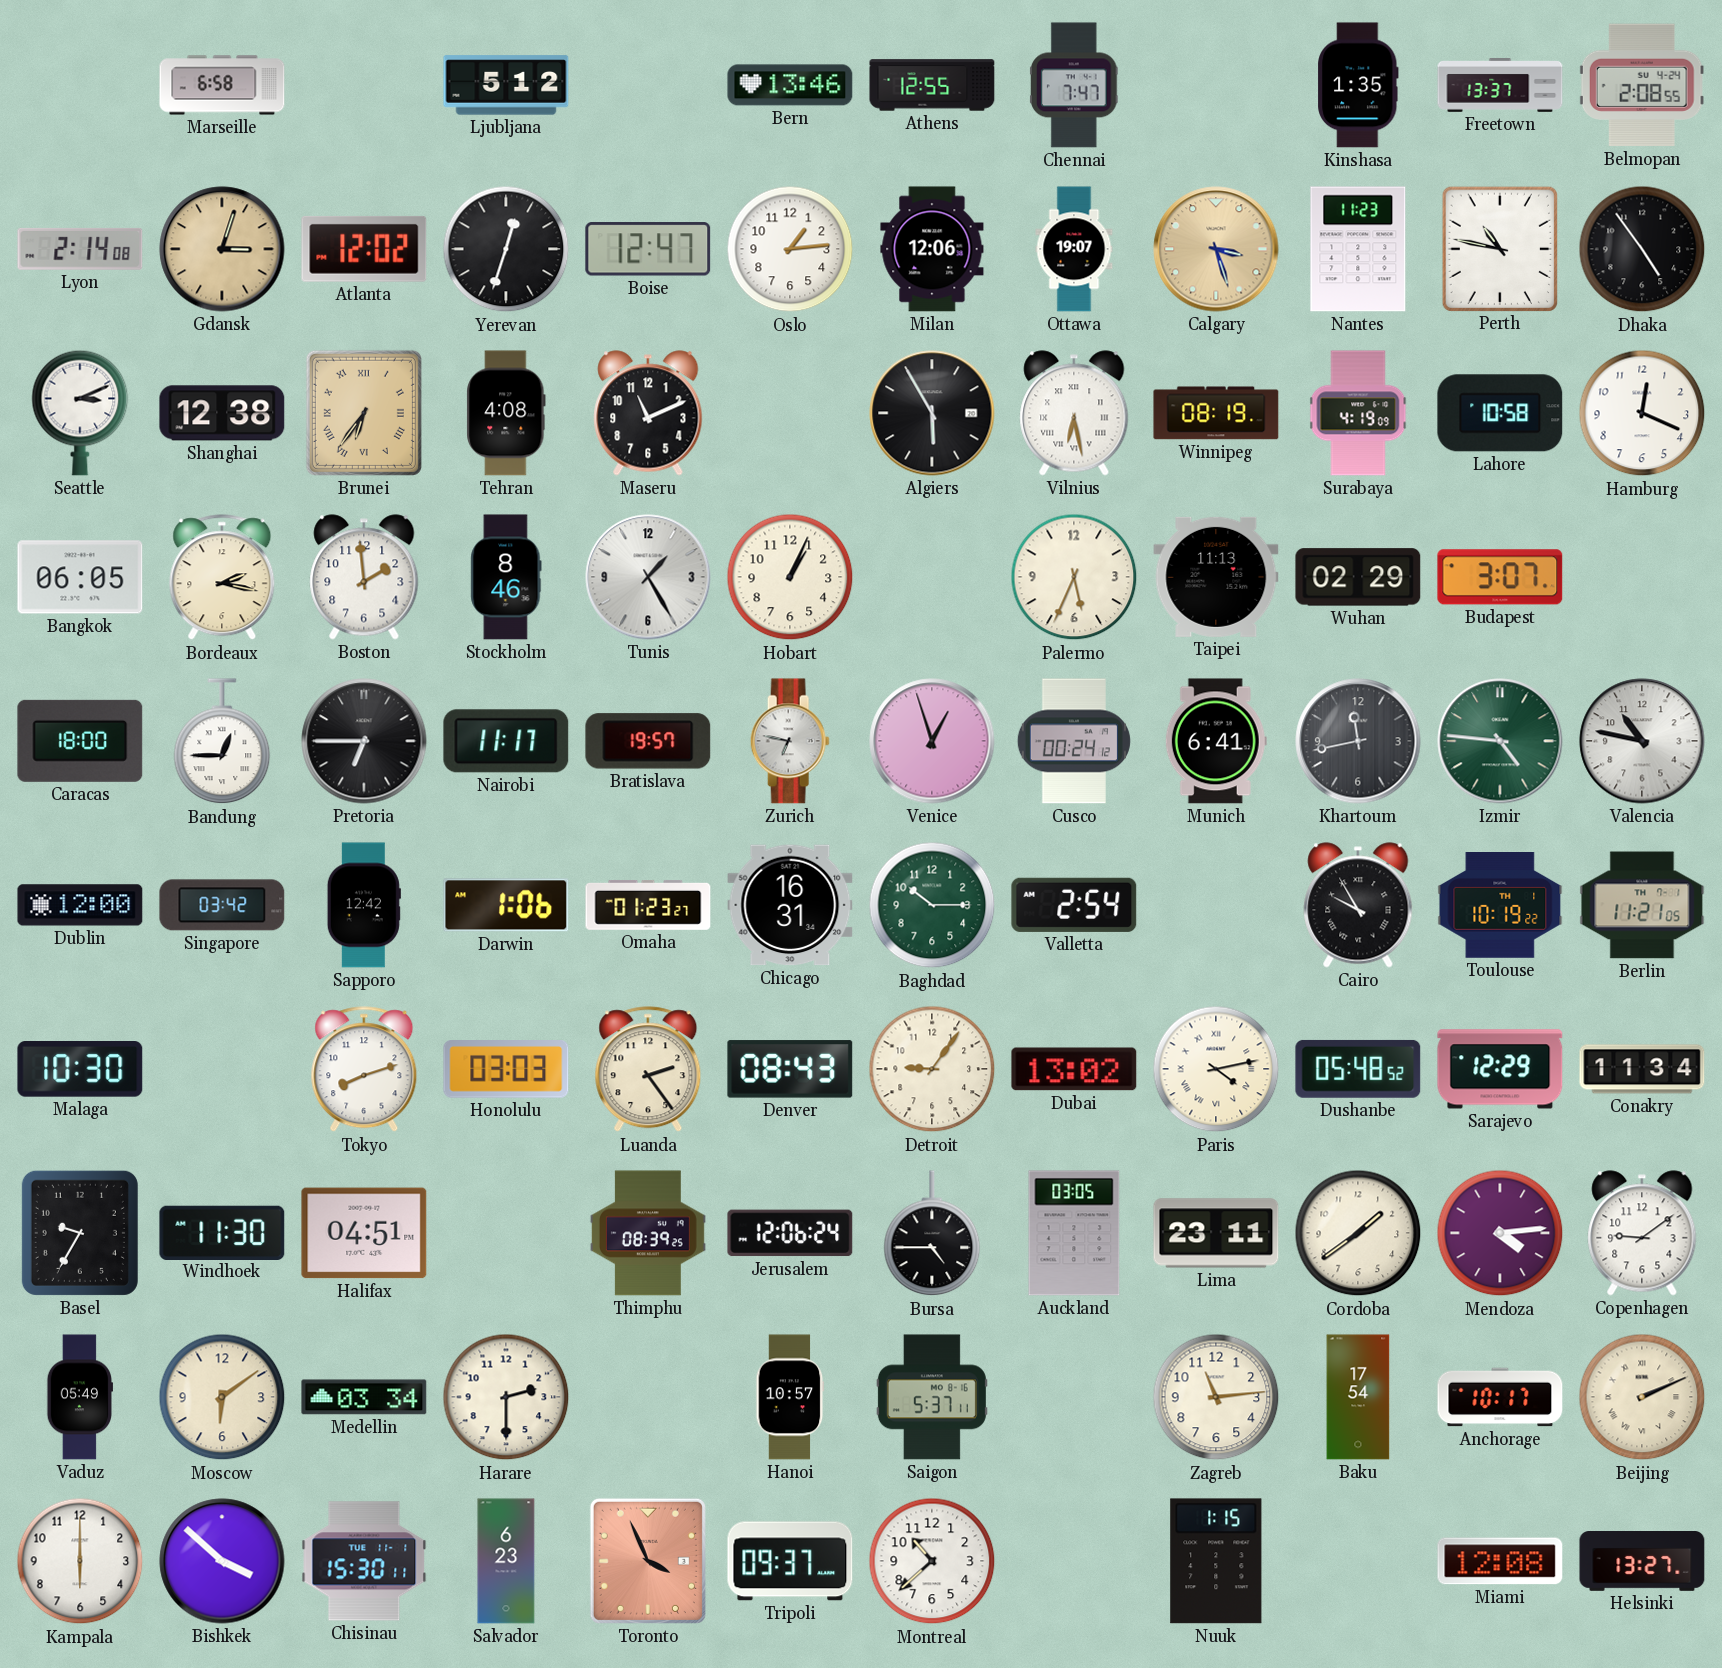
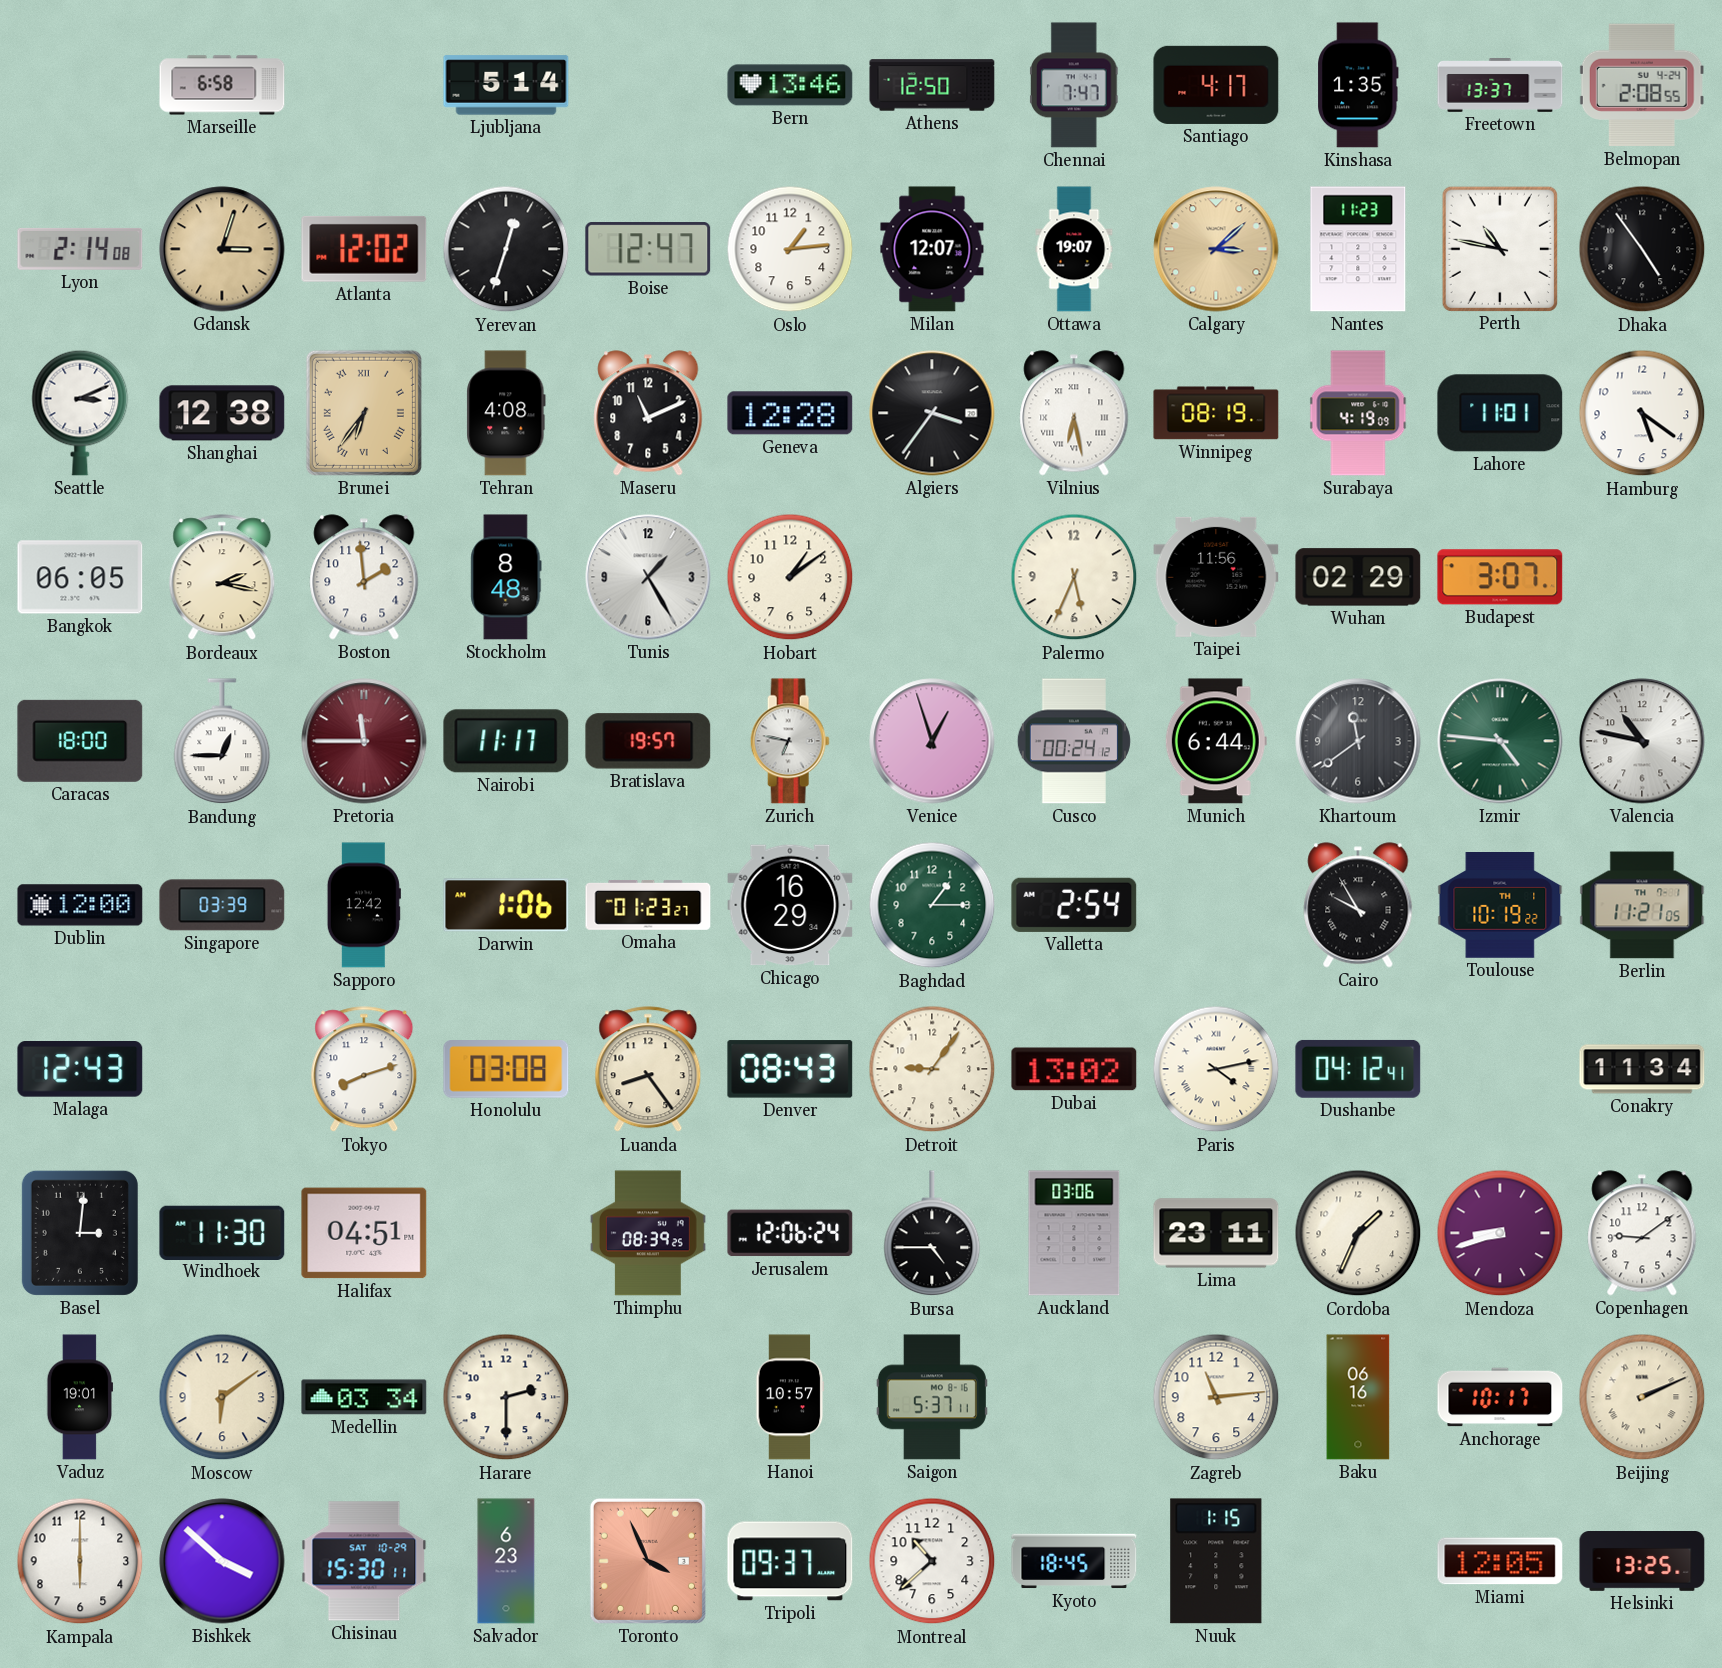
Ljubljana: 5:12 -> 5:14 (506, 85)
Athens: 12:55 -> 12:50 (932, 85)
Santiago: none -> 4:17 (1216, 85)
Milan: 12:06 -> 12:07 (932, 249)
Calgary: 3:27 -> 3:08 (1216, 249)
Geneva: none -> 12:28 (790, 413)
Algiers: 5:55 -> 3:36 (932, 413)
Lahore: 10:58 -> 11:01 (1500, 413)
Hamburg: 12:19 -> 5:21 (1642, 413)
Stockholm: 8:46 -> 8:48 (506, 577)
Hobart: 1:04 -> 1:09 (790, 577)
Taipei: 11:13 -> 11:56 (1216, 577)
Pretoria: 6:45 -> 11:45 (364, 741)
Pretoria dial: black -> burgundy (364, 741)
Munich: 6:41 -> 6:44 (1216, 741)
Khartoum: 11:43 -> 11:39 (1358, 741)
Singapore: 03:42 -> 03:39 (222, 905)
Chicago: 16:31 -> 16:29 (790, 905)
Baghdad: 10:15 -> 1:15 (932, 905)
Malaga: 10:30 -> 12:43 (80, 1070)
Honolulu: 03:03 -> 03:08 (506, 1069)
Luanda: 2:24 -> 8:24 (648, 1070)
Dushanbe: 05:48 -> 04:12 (1358, 1069)
Sarajevo: 12:29 -> none (1500, 1069)
Basel: 9:35 -> 3:01 (80, 1233)
Auckland: 03:05 -> 03:06 (1074, 1233)
Cordoba: 1:39 -> 1:34 (1358, 1233)
Mendoza: 4:14 -> 8:42 (1500, 1233)
Vaduz: 05:49 -> 19:01 (79, 1397)
Baku: 17:54 -> 06:16 (1358, 1397)
Chisinau date: TUE 11-1 -> SAT 10-29 (364, 1561)
Kyoto: none -> 18:45 (1074, 1561)
Miami: 12:08 -> 12:05 (1500, 1561)
Helsinki: 13:27 -> 13:25 (1642, 1561)
